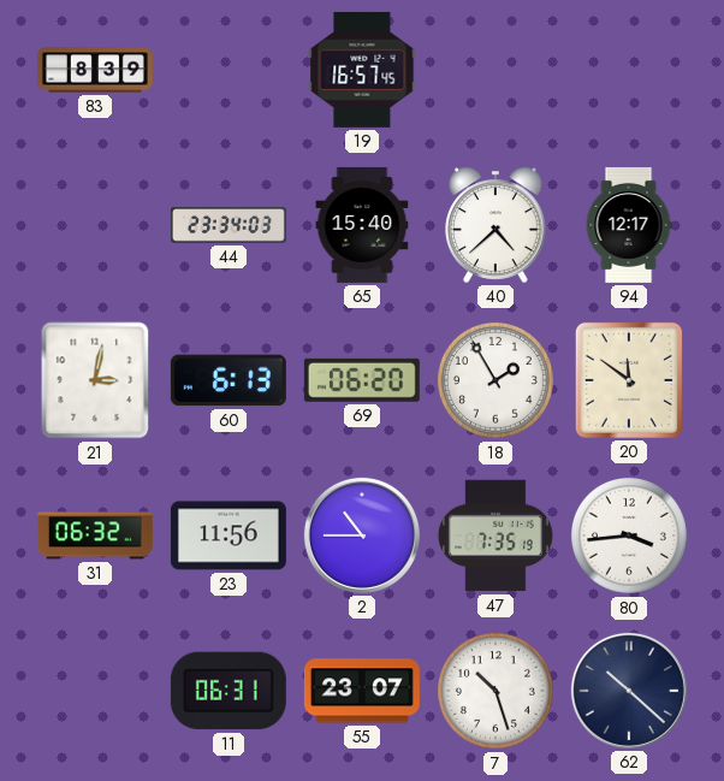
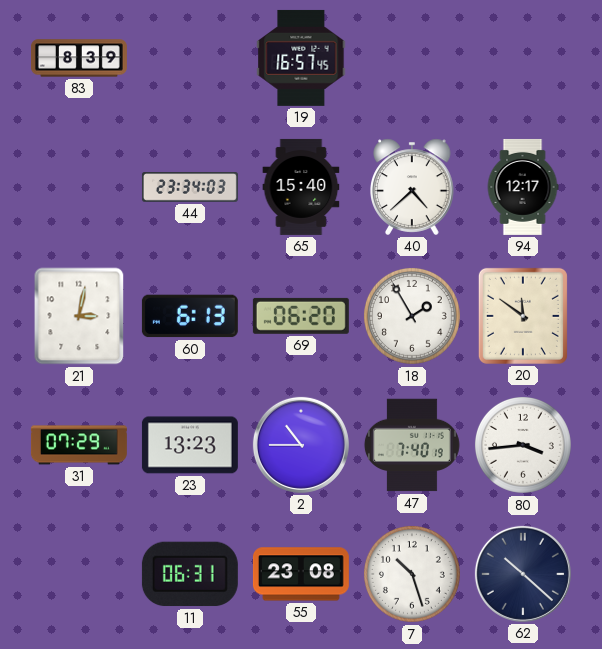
31: 06:32 -> 07:29 (79, 445)
23: 11:56 -> 13:23 (190, 445)
47: 7:35 -> 7:40 (412, 445)
55: 23:07 -> 23:08 (301, 574)
